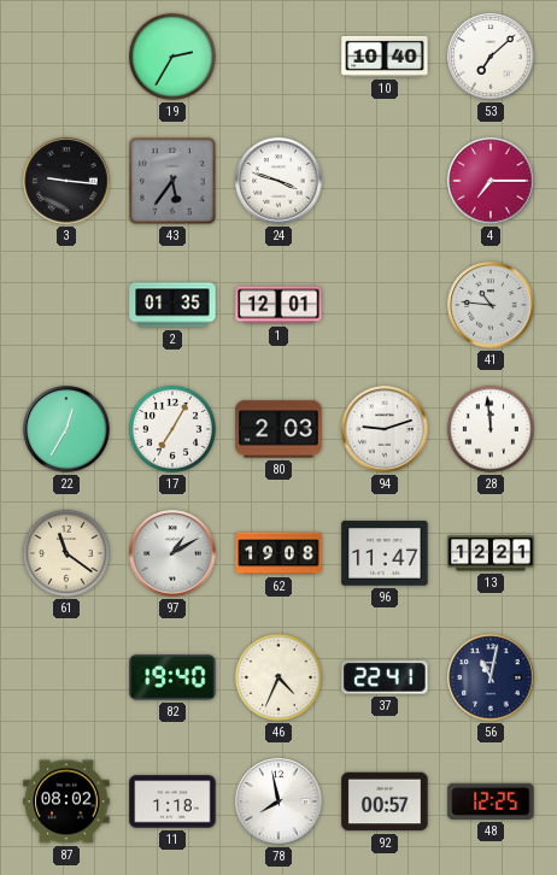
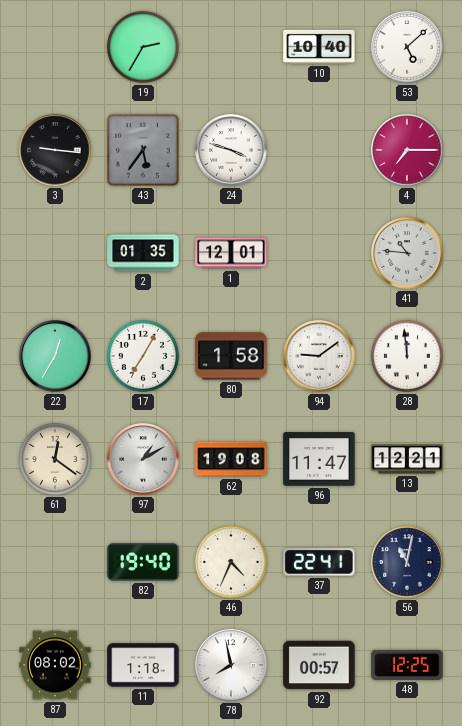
53: 7:08 -> 5:08 (407, 47)
80: 2:03 -> 1:58 (231, 356)
94: 9:12 -> 9:09 (319, 356)
61: 11:21 -> 12:21 (55, 459)
